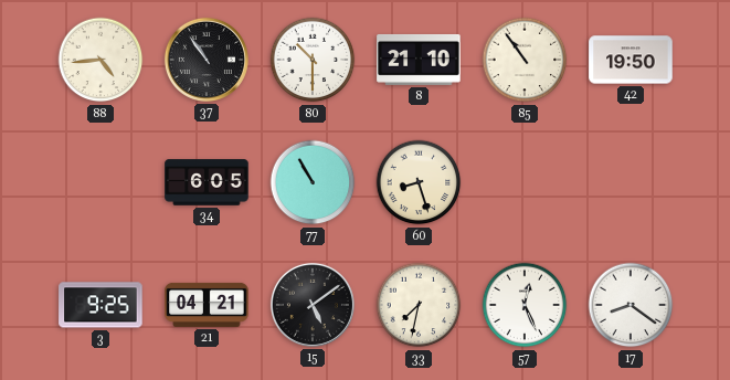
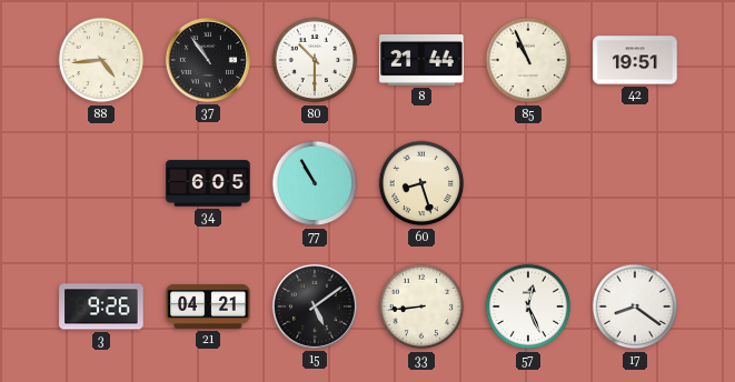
8: 21:10 -> 21:44 (421, 60)
85: 10:54 -> 10:56 (528, 60)
42: 19:50 -> 19:51 (635, 60)
3: 9:25 -> 9:26 (101, 306)
33: 7:32 -> 8:44 (421, 306)
